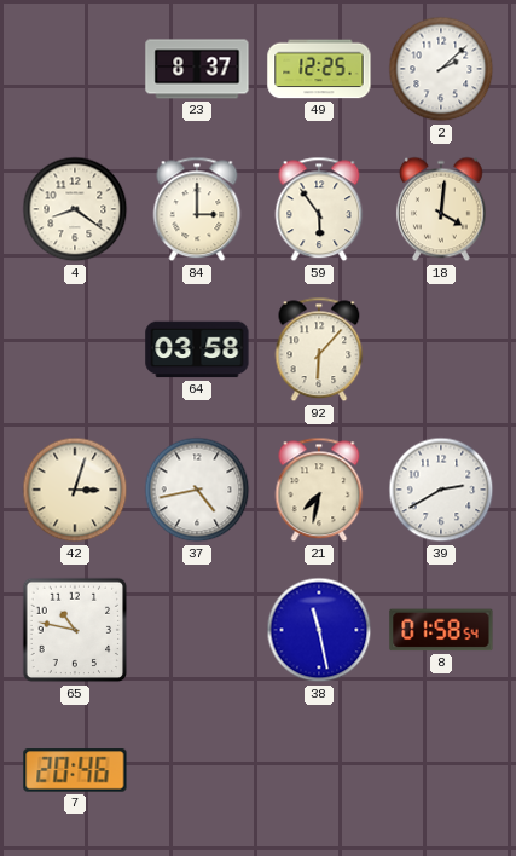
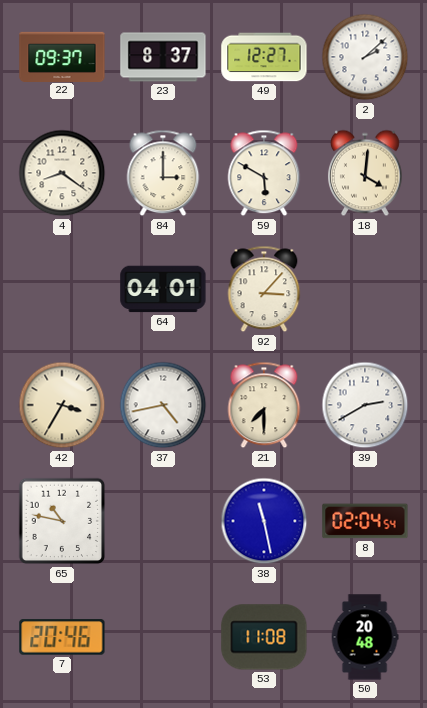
22: none -> 09:37 (62, 56)
49: 12:25 -> 12:27 (264, 57)
59: 5:54 -> 5:50 (264, 173)
64: 03:58 -> 04:01 (163, 289)
92: 6:07 -> 3:07 (264, 289)
42: 3:03 -> 3:35 (62, 405)
21: 7:32 -> 7:30 (264, 405)
8: 01:58 -> 02:04 (365, 521)
53: none -> 11:08 (264, 637)
50: none -> 20:48 (365, 637)
